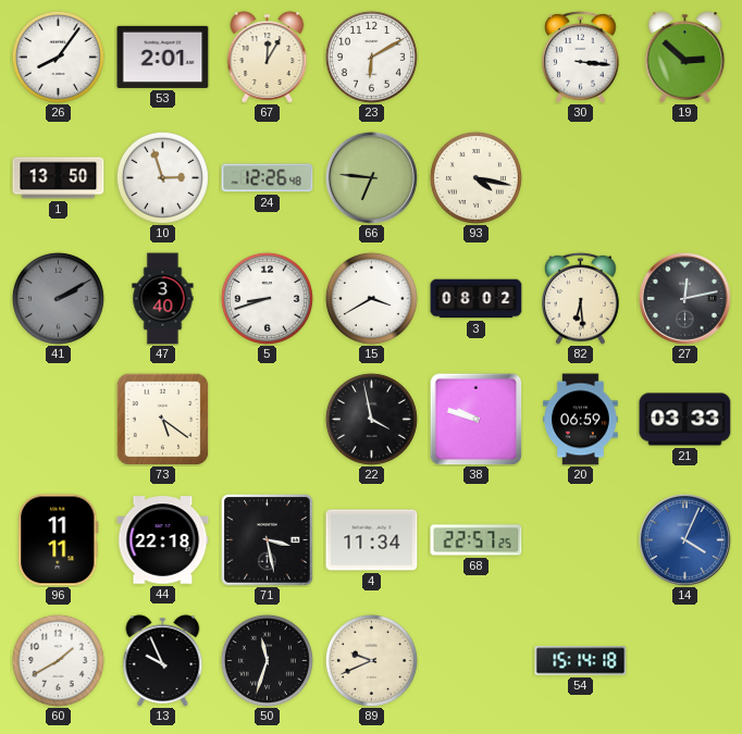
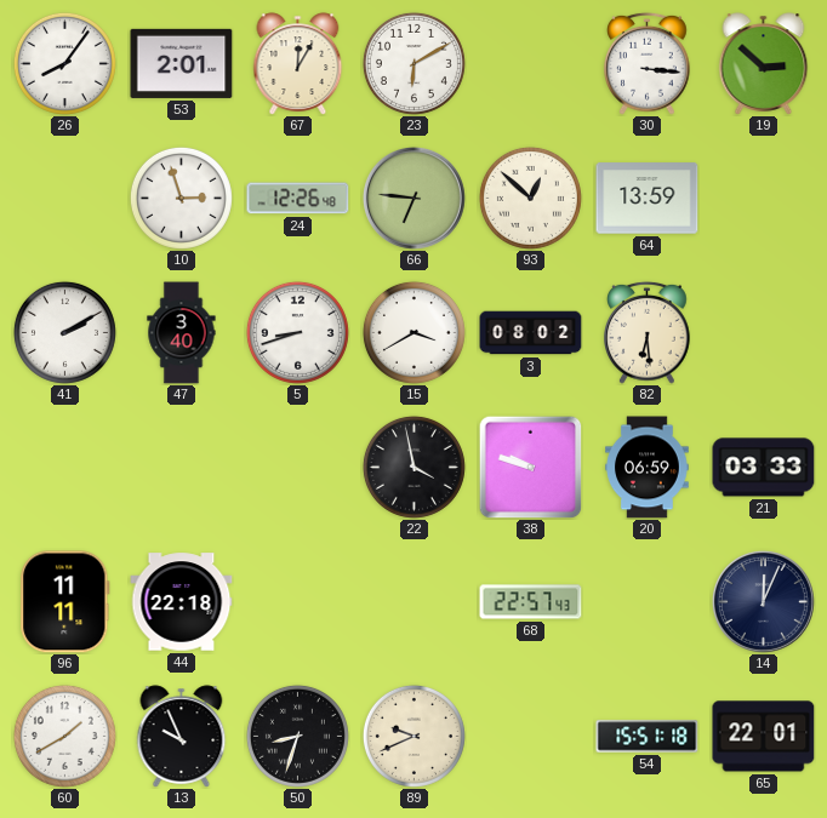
1: 13:50 -> none (59, 178)
93: 4:17 -> 12:52 (530, 198)
64: none -> 13:59 (648, 199)
41 dial: grey -> white (64, 332)
27: 12:13 -> none (684, 298)
73: 5:21 -> none (162, 419)
71: 3:28 -> none (268, 540)
4: 11:34 -> none (372, 540)
68: 22:57:25 -> 22:57:43 (531, 602)
14: 4:04 -> 12:04 (763, 601)
14 dial: blue -> navy (763, 601)
50: 11:33 -> 8:33 (297, 736)
54: 15:14 -> 15:51 (648, 737)
65: none -> 22:01 (764, 737)
